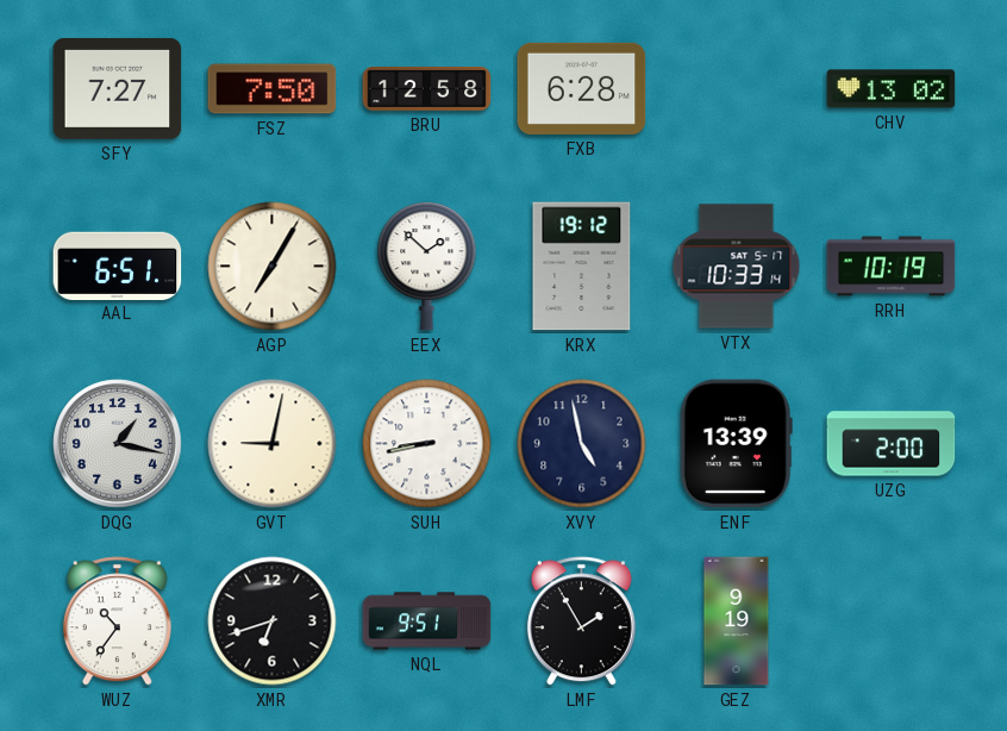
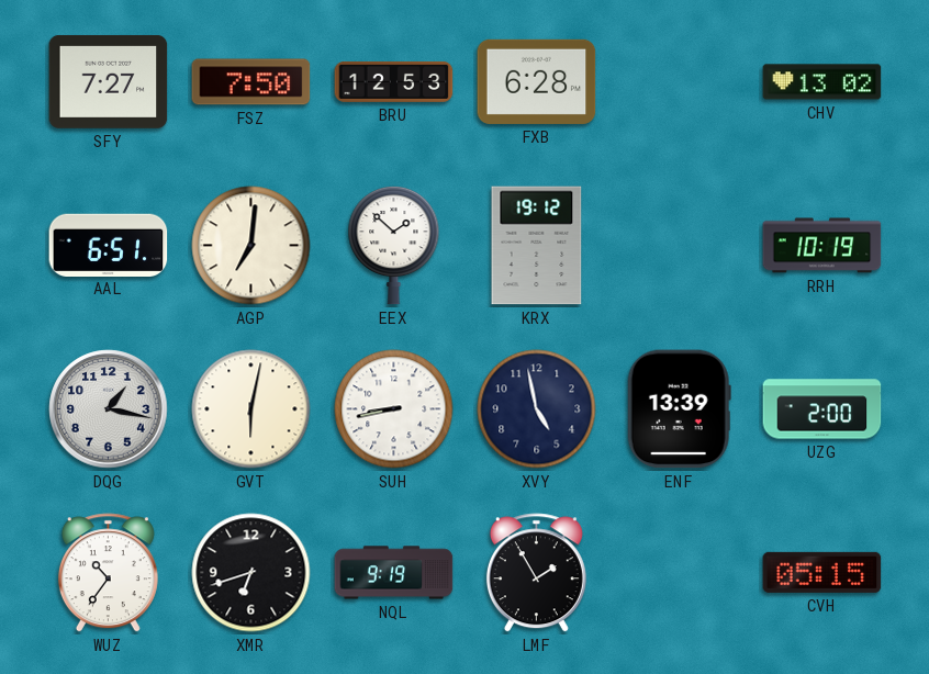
BRU: 12:58 -> 12:53 (394, 81)
AGP: 7:05 -> 7:01 (251, 246)
VTX: 10:33 -> none (737, 267)
GVT: 9:02 -> 6:02 (251, 409)
NQL: 9:51 -> 9:19 (394, 573)
GEZ: 9:19 -> none (737, 621)
CVH: none -> 05:15 (822, 572)
